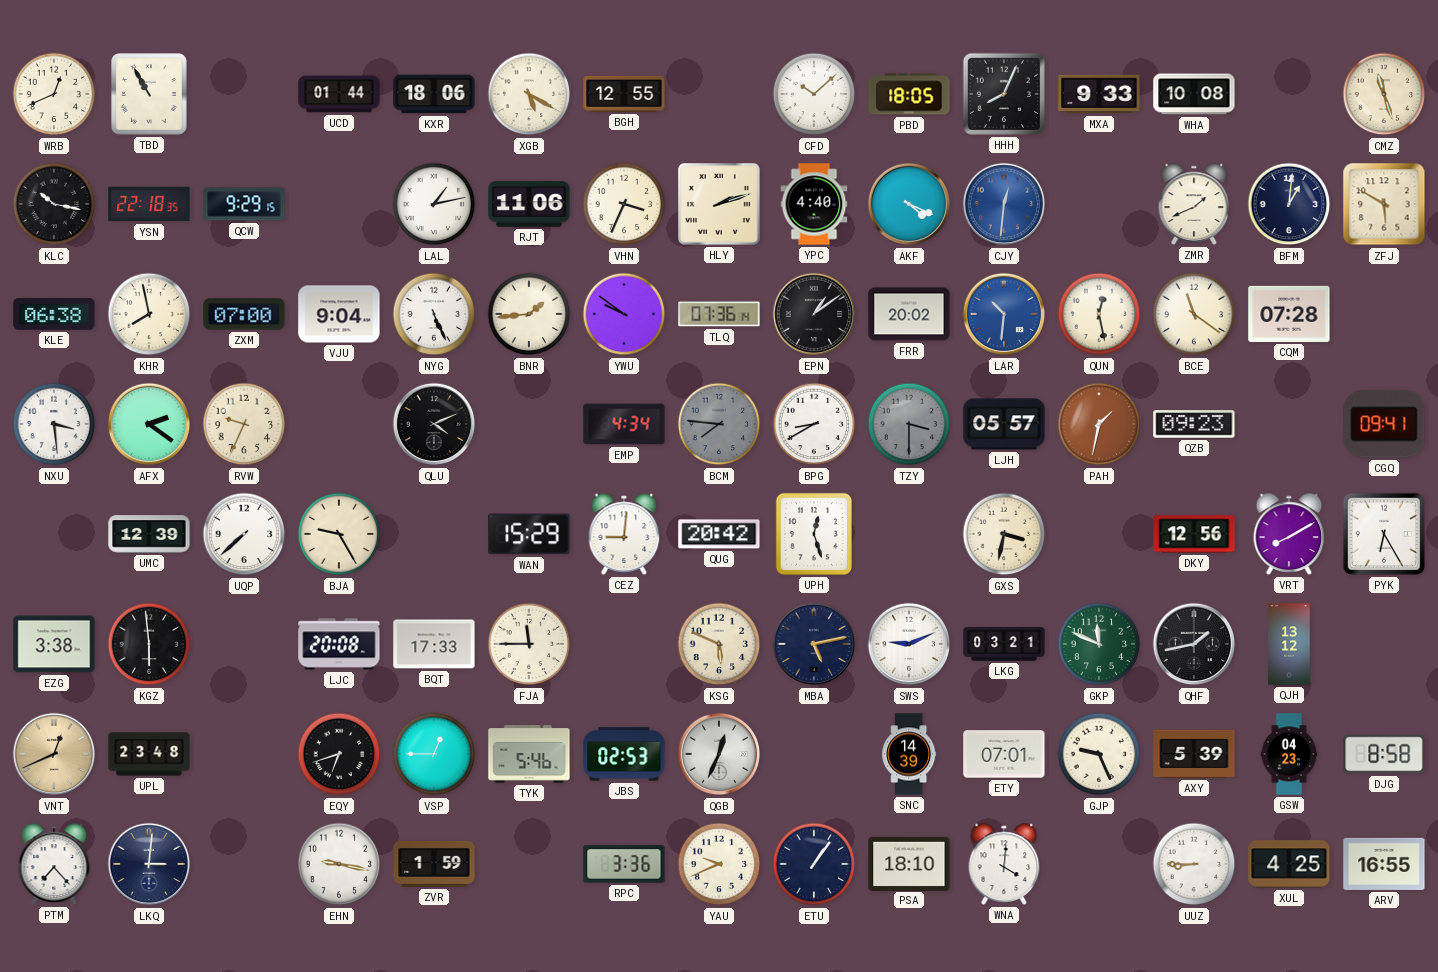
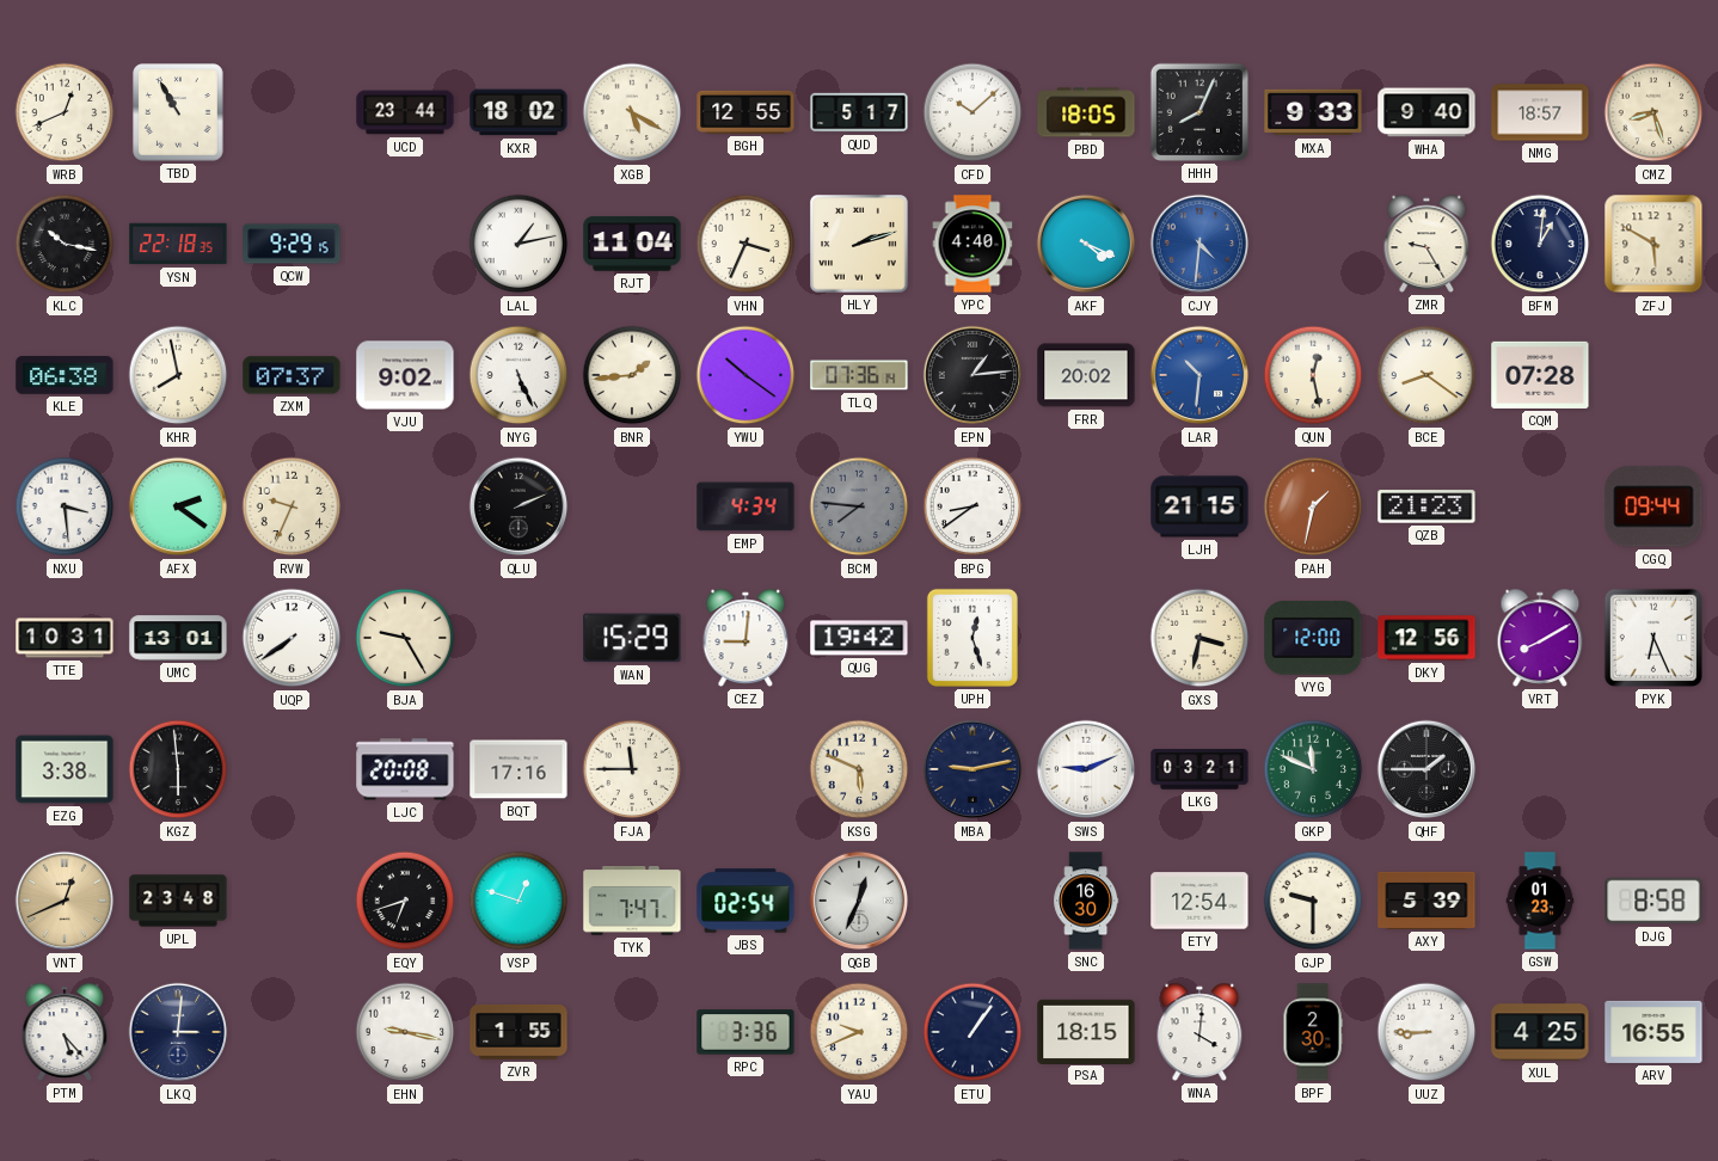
UCD: 01:44 -> 23:44 (405, 112)
KXR: 18:06 -> 18:02 (519, 112)
QUD: none -> 5:17 (859, 112)
WHA: 10:08 -> 9:40 (1426, 112)
NMG: none -> 18:57 (1540, 112)
CMZ: 11:27 -> 8:27 (1653, 112)
RJT: 11:06 -> 11:04 (632, 244)
CJY: 12:31 -> 4:31 (1199, 244)
ZMR: 1:41 -> 9:25 (1426, 244)
ZXM: 07:00 -> 07:37 (292, 375)
VJU: 9:04 -> 9:02 (405, 375)
YWU: 9:51 -> 10:21 (746, 375)
EPN: 1:09 -> 1:14 (972, 375)
BCE: 11:21 -> 8:21 (1426, 375)
QLU: 4:11 -> 2:11 (519, 506)
BPG: 8:40 -> 8:39 (972, 506)
TZY: 3:30 -> none (909, 424)
LJH: 05:57 -> 21:15 (1199, 506)
QZB: 09:23 -> 21:23 (1426, 506)
CGQ: 09:41 -> 09:44 (1653, 506)
TTE: none -> 10:31 (65, 638)
UMC: 12:39 -> 13:01 (178, 638)
UQP: 7:38 -> 7:39 (292, 638)
QUG: 20:42 -> 19:42 (859, 638)
VYG: none -> 12:00 (1313, 638)
PYK: 6:25 -> 6:26 (1653, 638)
BQT: 17:33 -> 17:16 (519, 769)
MBA: 5:13 -> 9:13 (972, 769)
QHF: 1:43 -> 1:45 (1426, 769)
QJH: 13:12 -> none (1289, 644)
VSP: 12:45 -> 12:48 (519, 901)
TYK: 5:46 -> 7:47 (632, 902)
JBS: 02:53 -> 02:54 (746, 901)
SNC: 14:39 -> 16:30 (1086, 901)
ETY: 07:01 -> 12:54 (1199, 901)
GJP: 9:26 -> 9:30 (1313, 901)
GSW: 04:23 -> 01:23 (1540, 901)
PTM: 7:23 -> 5:23 (65, 1032)
ZVR: 1:59 -> 1:55 (519, 1032)
PSA: 18:10 -> 18:15 (1086, 1031)
BPF: none -> 2:30 (1313, 1032)
